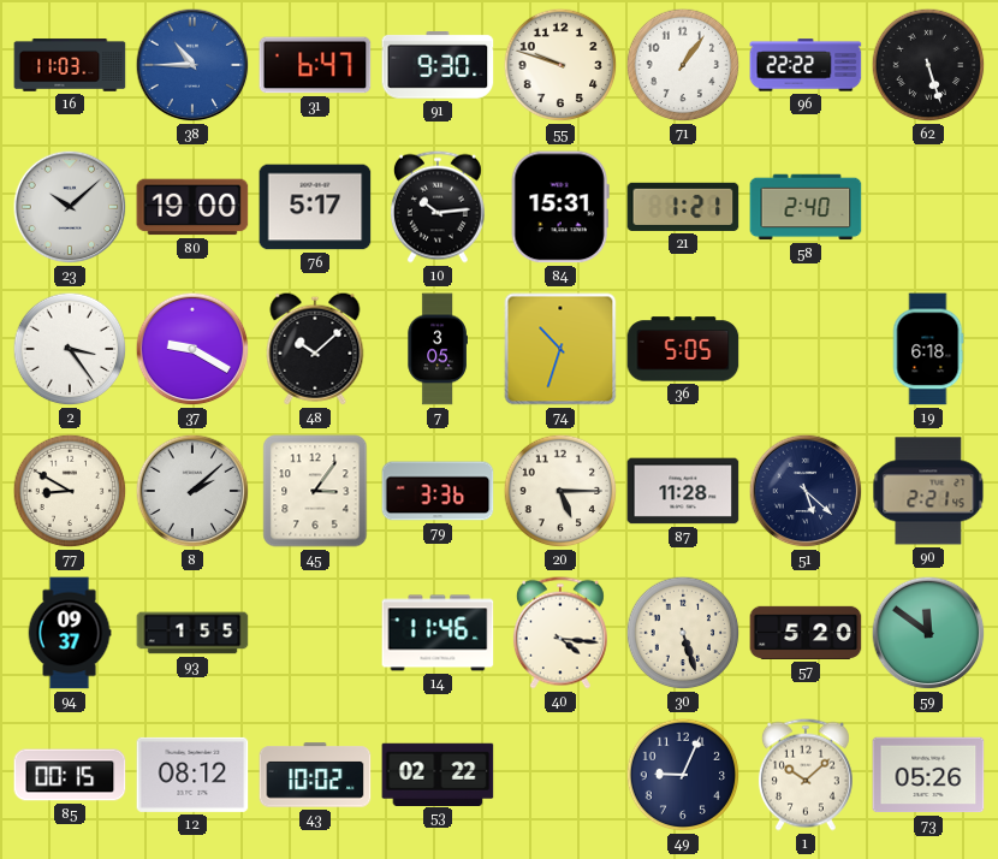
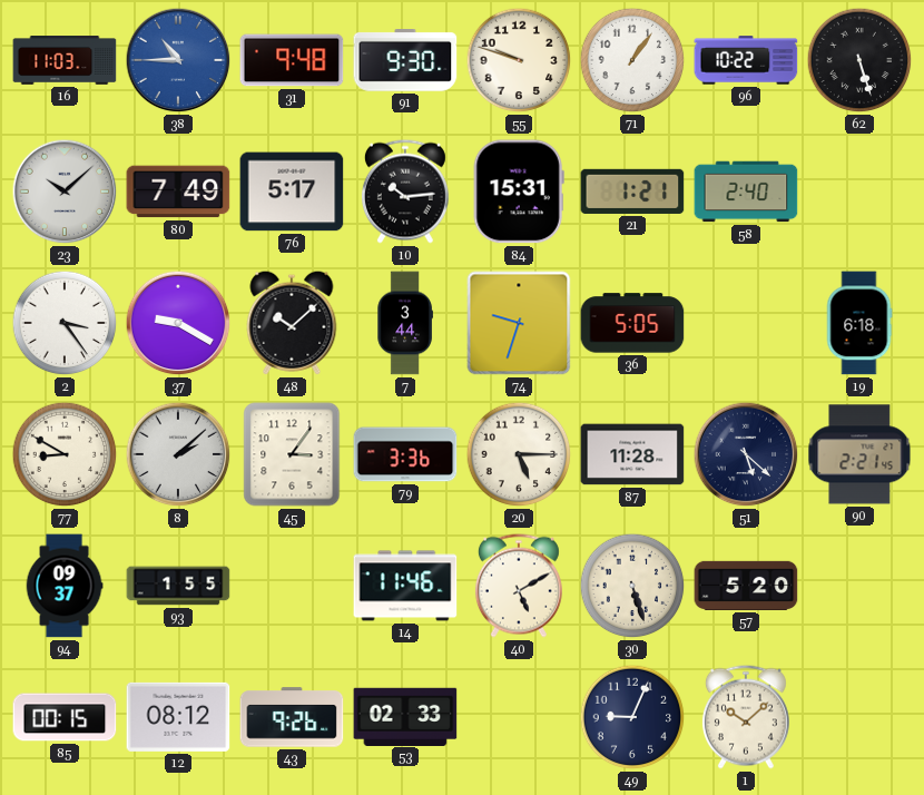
31: 6:47 -> 9:48 (292, 60)
96: 22:22 -> 10:22 (746, 60)
80: 19:00 -> 7:49 (178, 192)
7: 3:05 -> 3:44 (405, 323)
74: 10:33 -> 9:33 (519, 323)
40: 4:16 -> 5:10 (519, 586)
59: 11:51 -> none (928, 633)
43: 10:02 -> 9:26 (292, 717)
53: 02:22 -> 02:33 (405, 716)
73: 05:26 -> none (928, 775)
